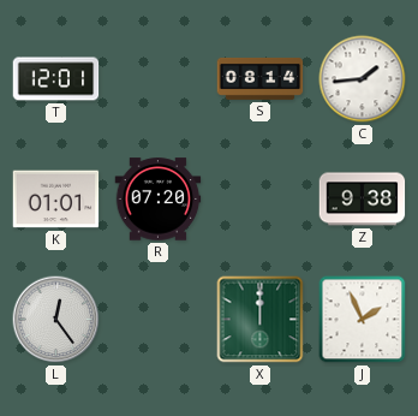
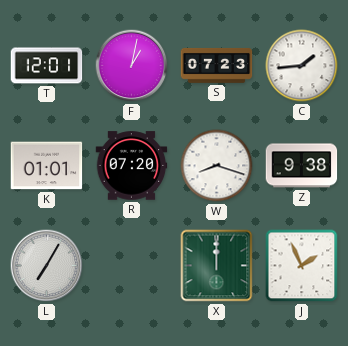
F: none -> 1:02 (132, 66)
S: 08:14 -> 07:23 (217, 65)
W: none -> 8:18 (217, 166)
L: 12:24 -> 7:05 (47, 266)
